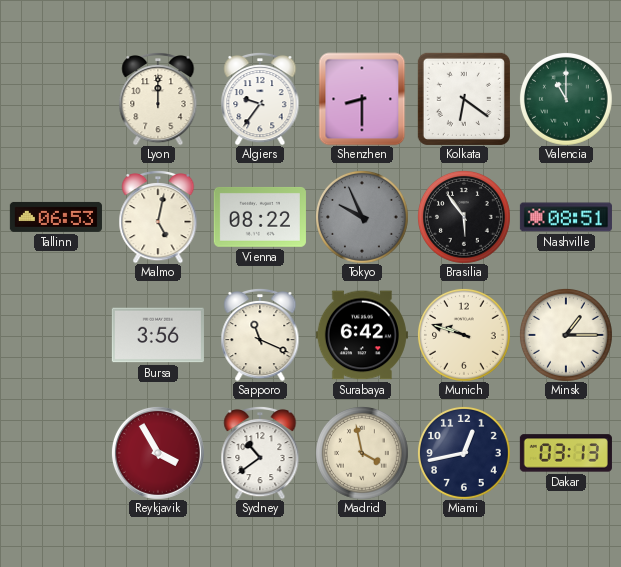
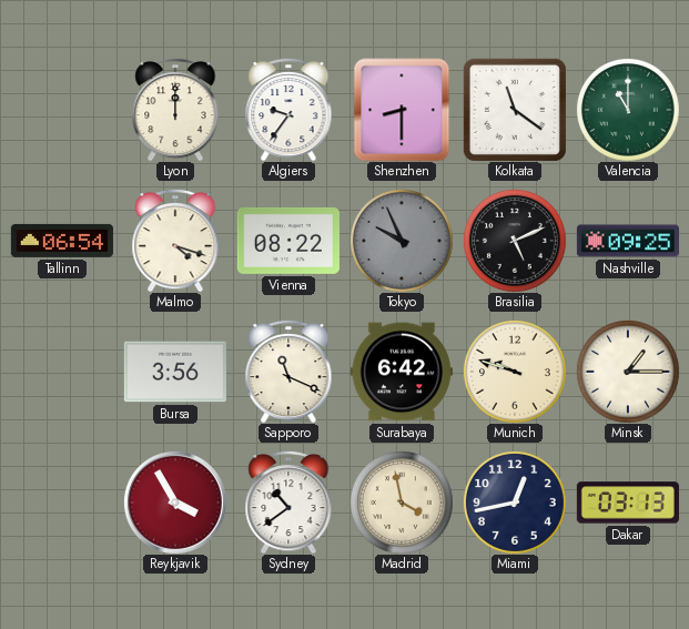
Kolkata: 6:21 -> 11:21 (515, 110)
Tallinn: 06:53 -> 06:54 (62, 241)
Malmo: 5:02 -> 4:18 (175, 241)
Brasilia: 5:54 -> 5:11 (515, 241)
Nashville: 08:51 -> 09:25 (628, 241)
